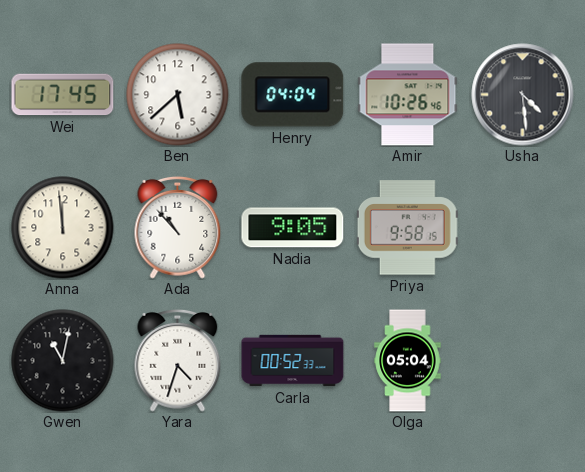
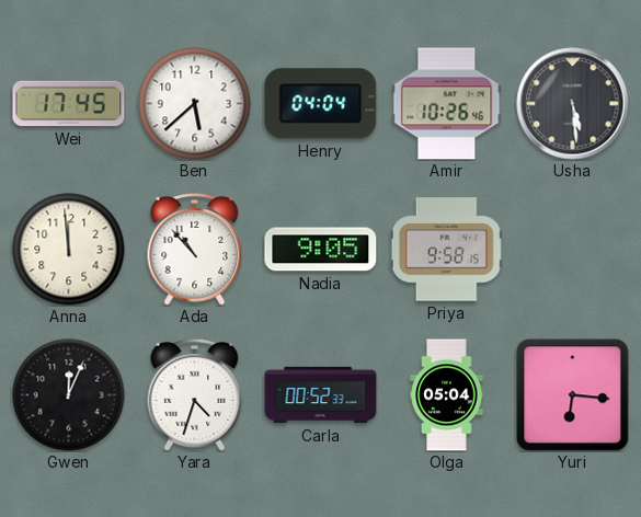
Usha: 4:29 -> 5:29 (573, 104)
Gwen: 11:02 -> 12:04 (69, 395)
Yuri: none -> 6:16 (573, 395)
